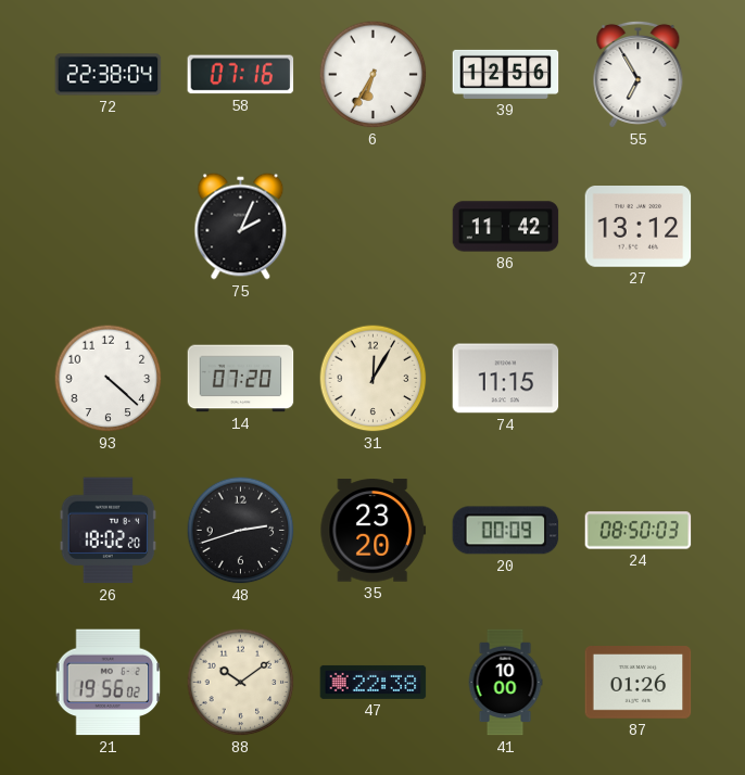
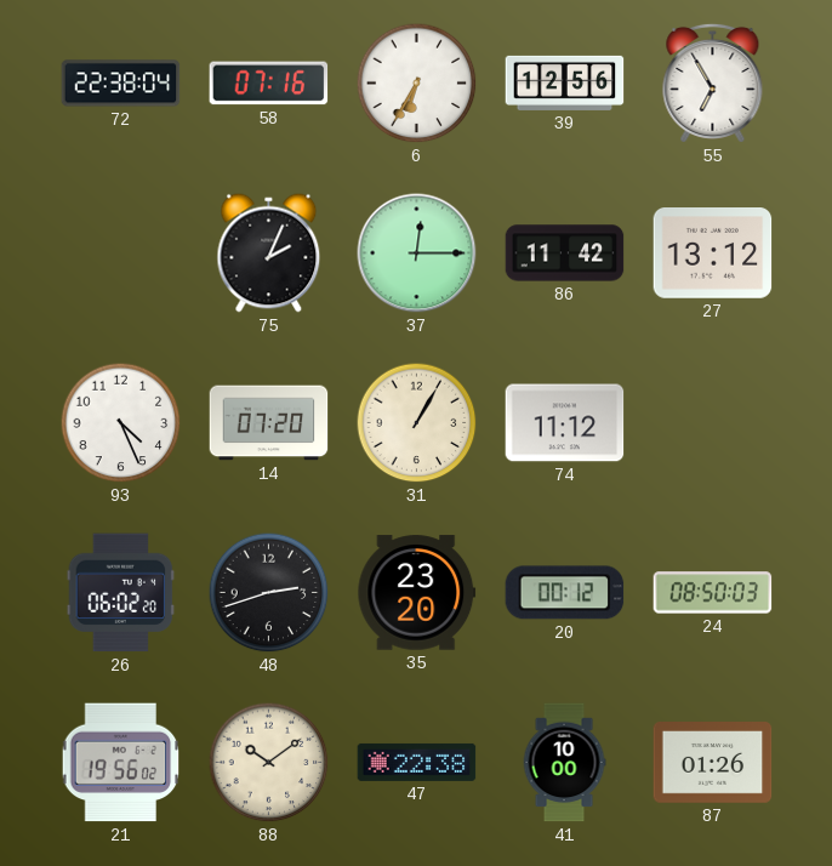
37: none -> 12:15 (417, 253)
93: 4:22 -> 4:26 (121, 423)
31: 12:05 -> 1:05 (417, 423)
74: 11:15 -> 11:12 (565, 423)
26: 18:02 -> 06:02 (121, 593)
20: 00:09 -> 00:12 (565, 593)
